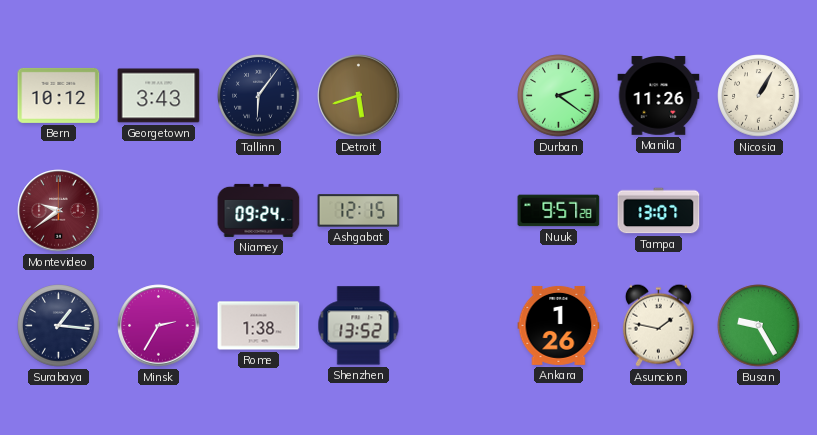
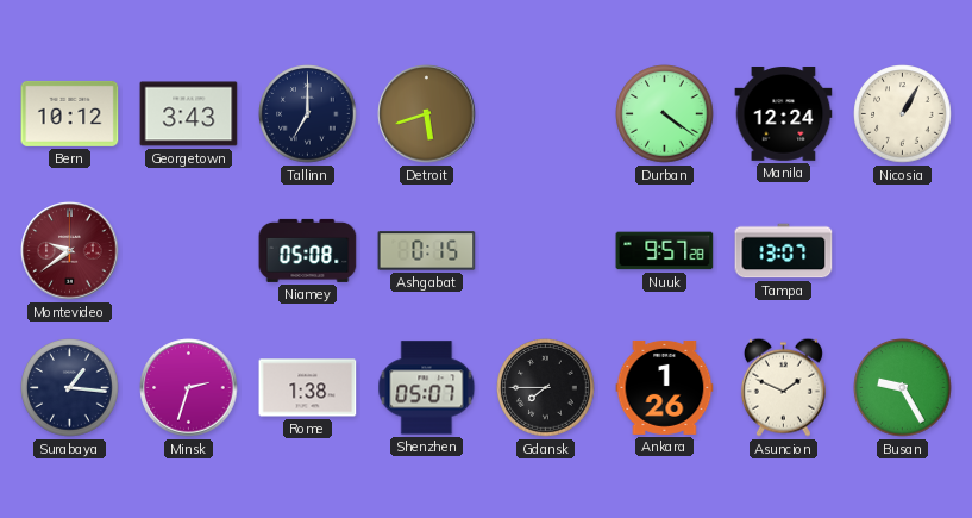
Tallinn: 6:06 -> 7:00 (308, 114)
Durban: 2:21 -> 4:21 (665, 114)
Manila: 11:26 -> 12:24 (784, 114)
Niamey: 09:24 -> 05:08 (308, 250)
Ashgabat: 12:15 -> 0:15 (427, 251)
Minsk: 2:35 -> 2:33 (189, 388)
Shenzhen: 13:52 -> 05:07 (427, 388)
Gdansk: none -> 7:45 (546, 388)
Asuncion: 1:47 -> 1:49 (783, 387)
